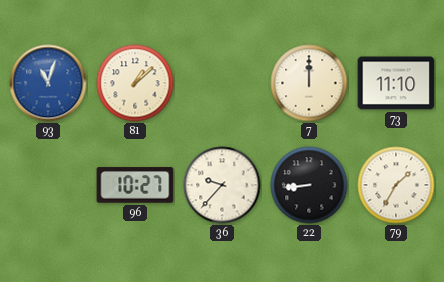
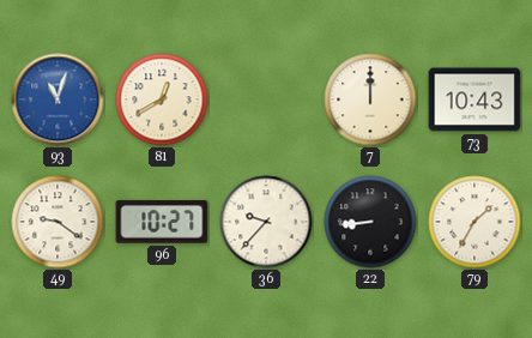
81: 1:08 -> 12:40 (162, 99)
73: 11:10 -> 10:43 (474, 99)
49: none -> 9:21 (58, 222)
